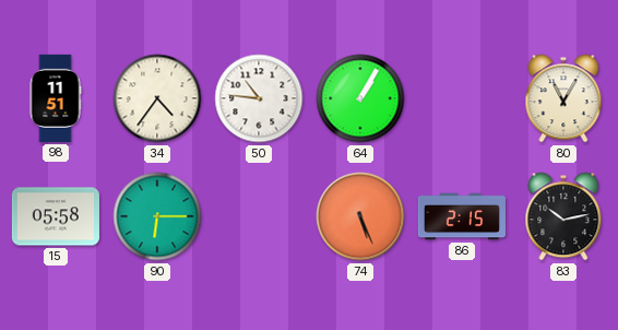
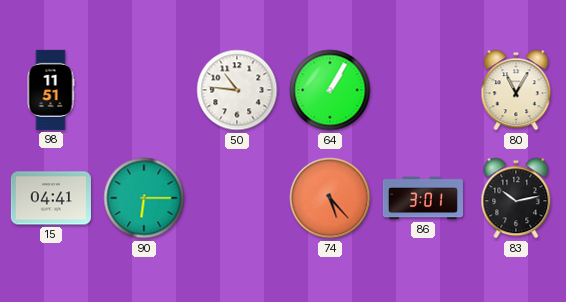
34: 4:36 -> none (157, 98)
15: 05:58 -> 04:41 (51, 198)
74: 5:26 -> 5:23 (330, 198)
86: 2:15 -> 3:01 (423, 198)
